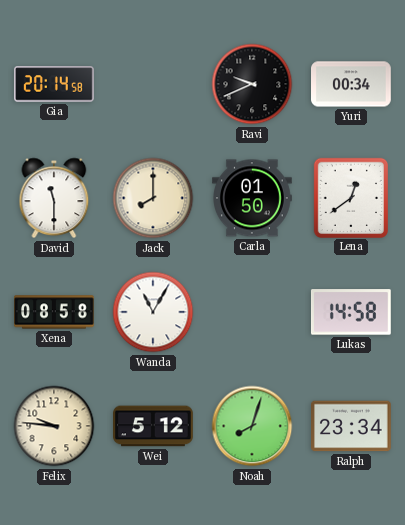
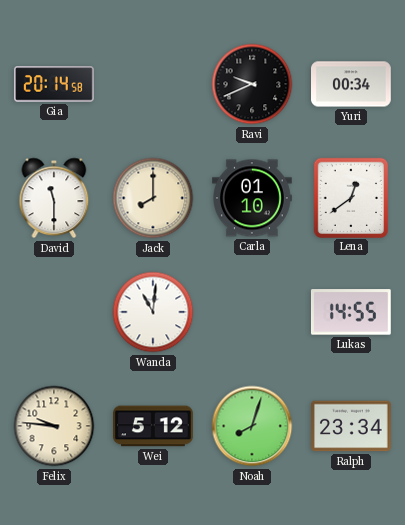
Carla: 01:50 -> 01:10 (253, 198)
Xena: 08:58 -> none (55, 312)
Wanda: 11:05 -> 11:01 (153, 312)
Lukas: 14:58 -> 14:55 (351, 312)
